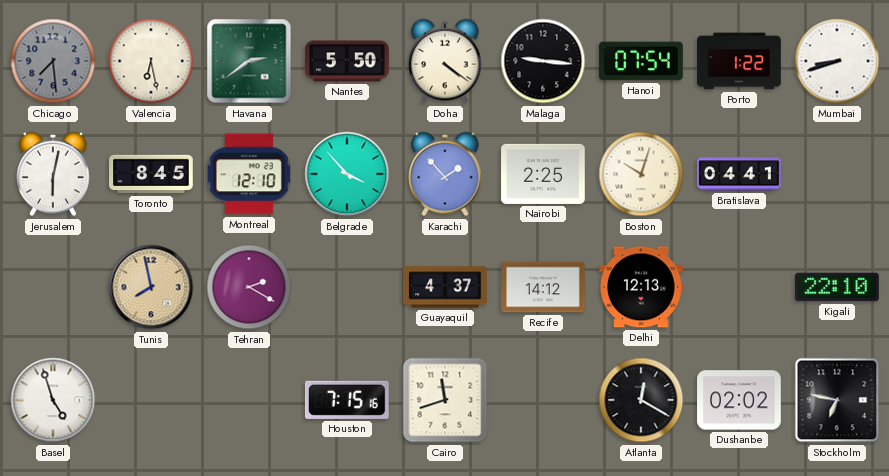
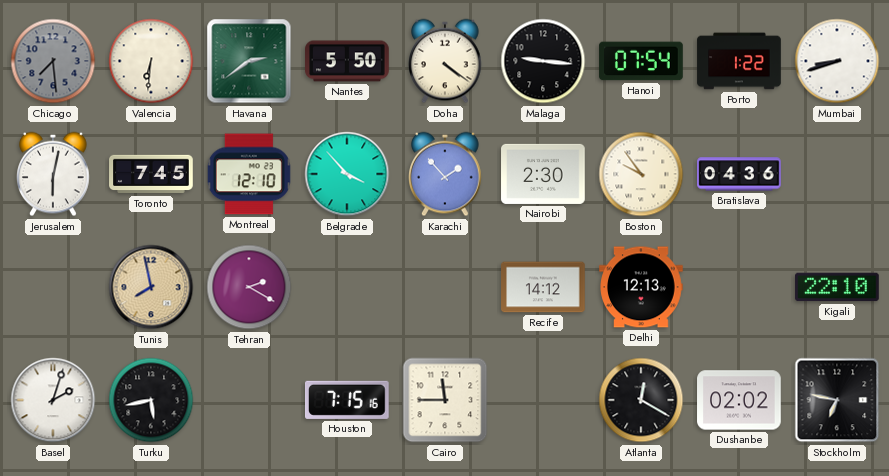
Valencia: 6:28 -> 6:31 (151, 61)
Toronto: 8:45 -> 7:45 (151, 174)
Nairobi: 2:25 -> 2:30 (543, 174)
Boston: 10:03 -> 9:54 (641, 174)
Bratislava: 04:41 -> 04:36 (739, 174)
Guayaquil: 4:37 -> none (445, 287)
Basel: 4:57 -> 2:03 (53, 400)
Turku: none -> 5:43 (151, 400)
Cairo: 11:42 -> 11:45 (445, 400)
